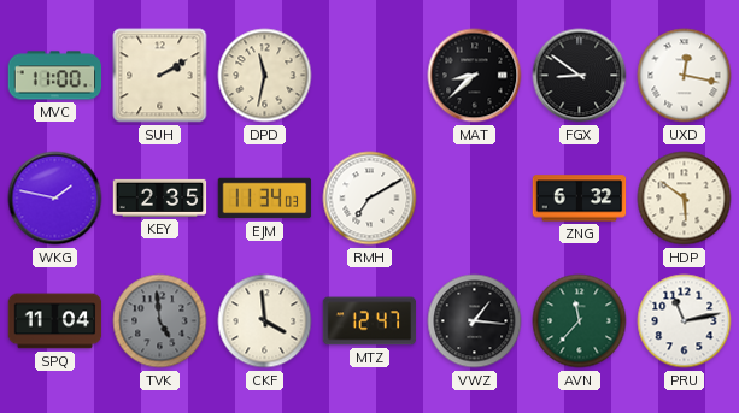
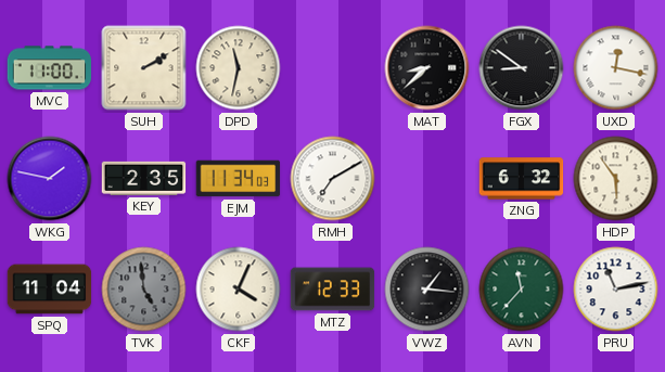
HDP: 5:51 -> 5:54 (616, 179)
CKF: 3:59 -> 4:04 (239, 290)
MTZ: 12:47 -> 12:33 (333, 290)
